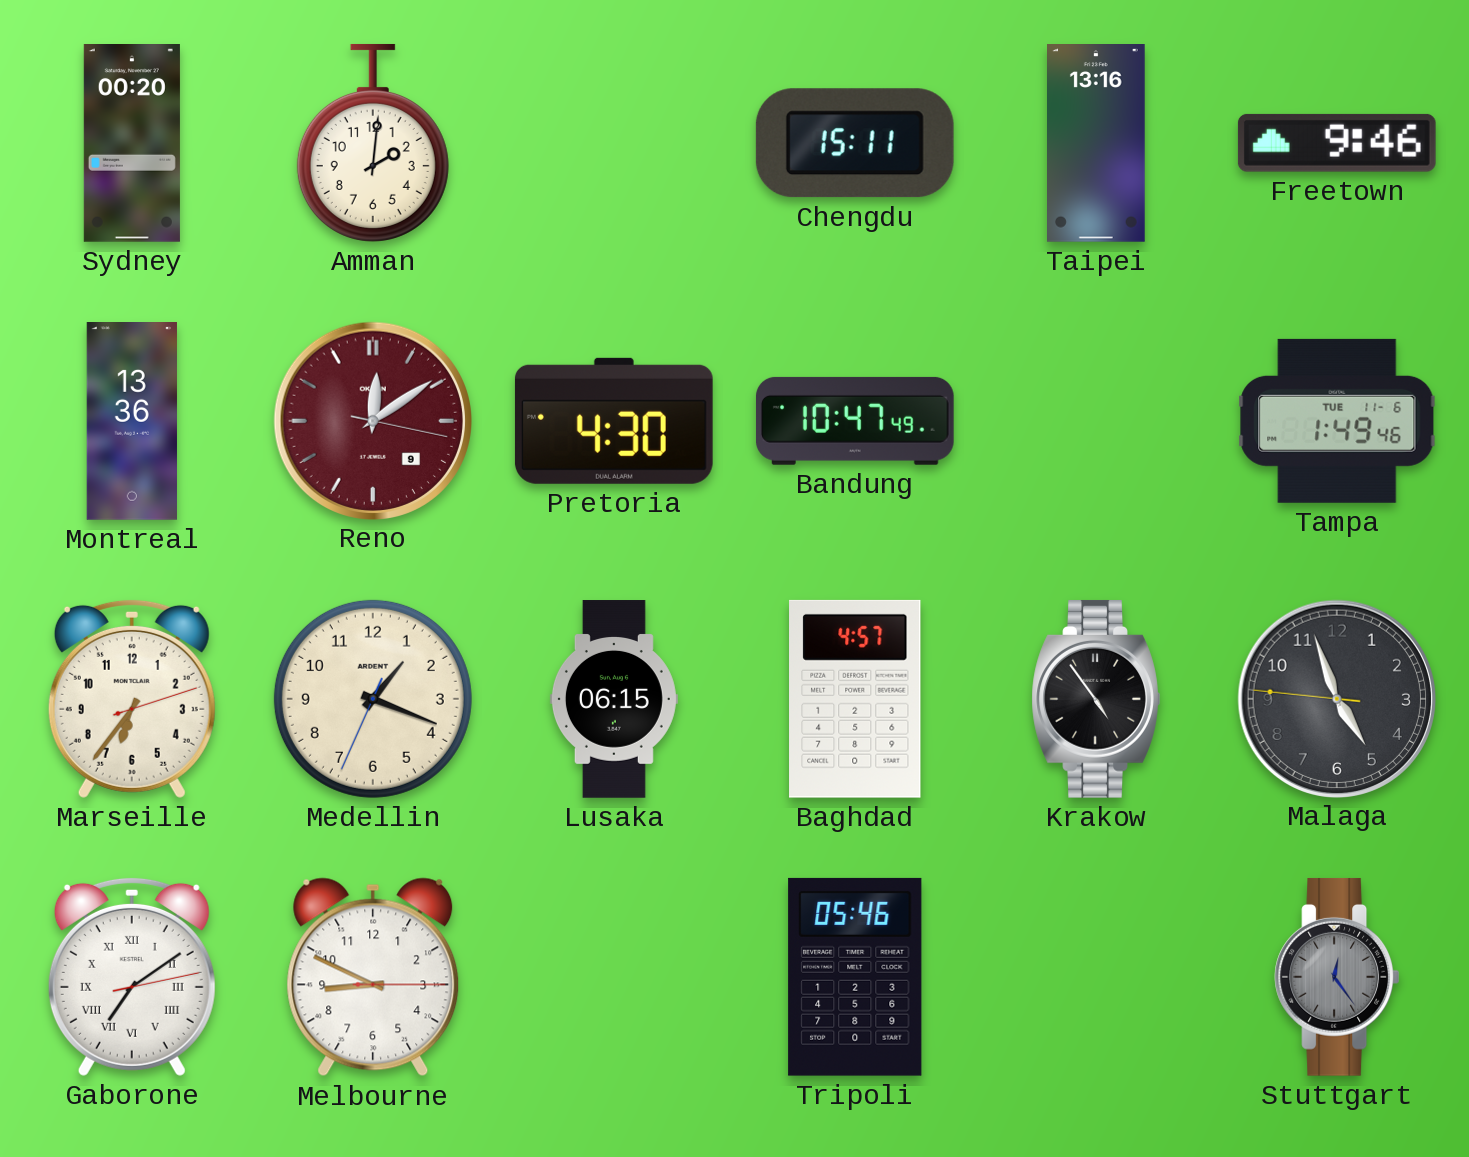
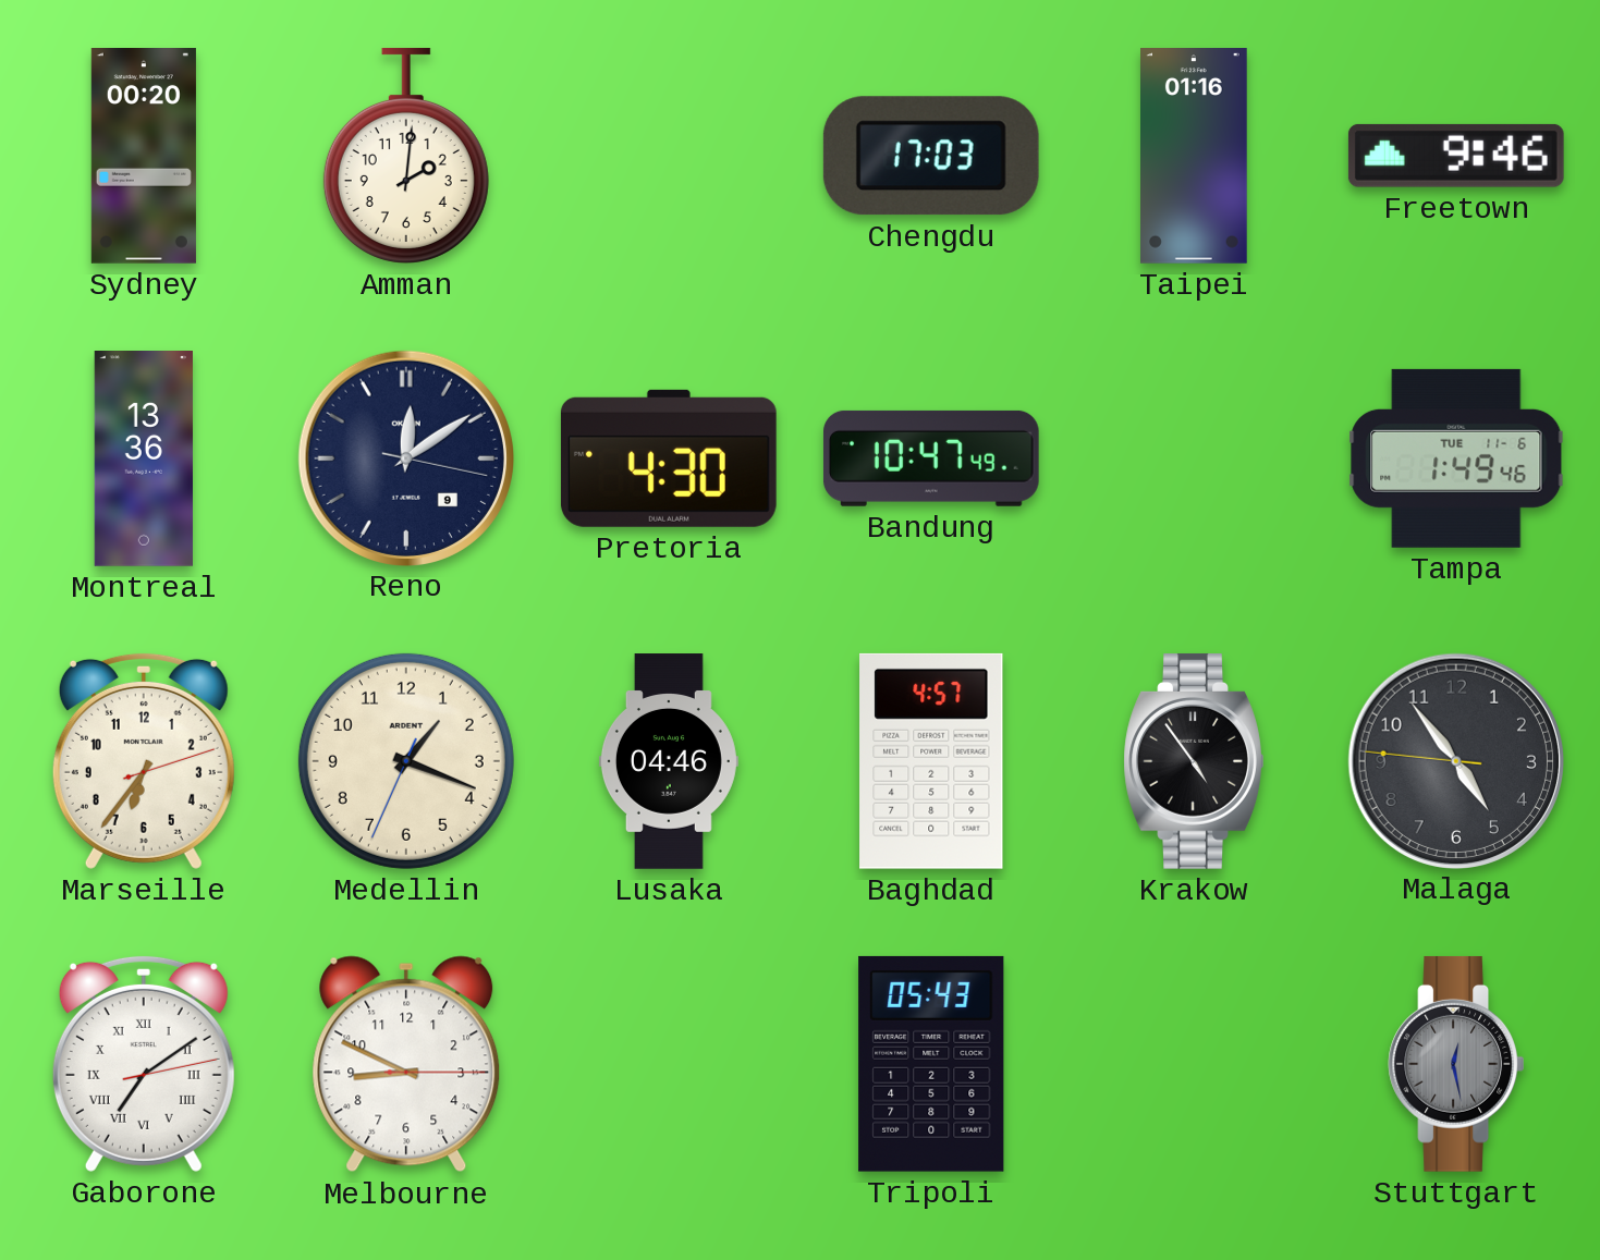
Chengdu: 15:11 -> 17:03 (931, 156)
Taipei: 13:16 -> 01:16 (1195, 157)
Reno dial: burgundy -> navy (405, 457)
Lusaka: 06:15 -> 04:46 (669, 761)
Malaga: 4:56 -> 4:53 (1455, 760)
Tripoli: 05:46 -> 05:43 (931, 1064)
Stuttgart: 12:24 -> 12:28 (1455, 1064)
